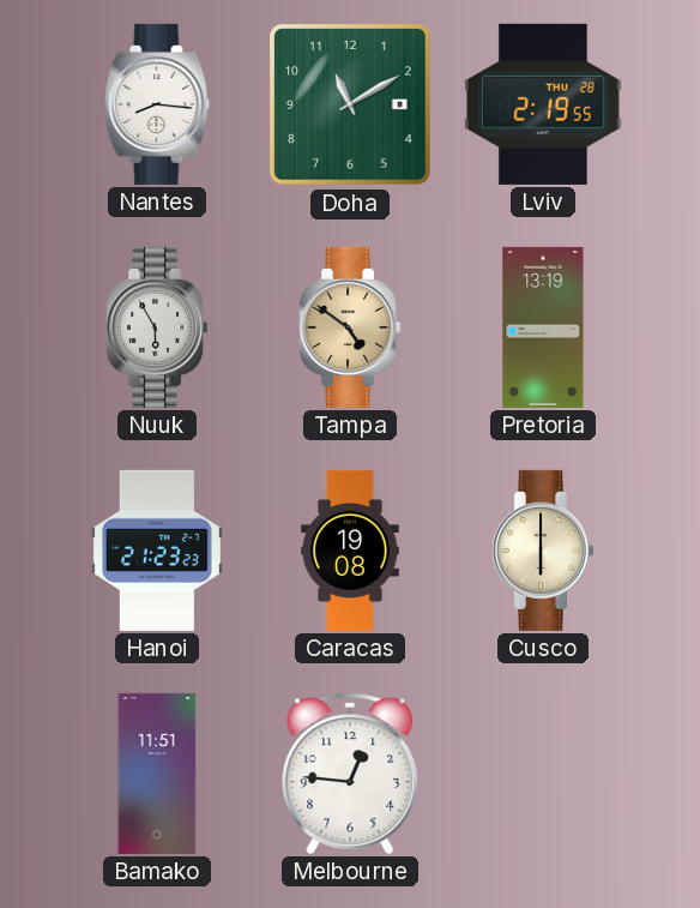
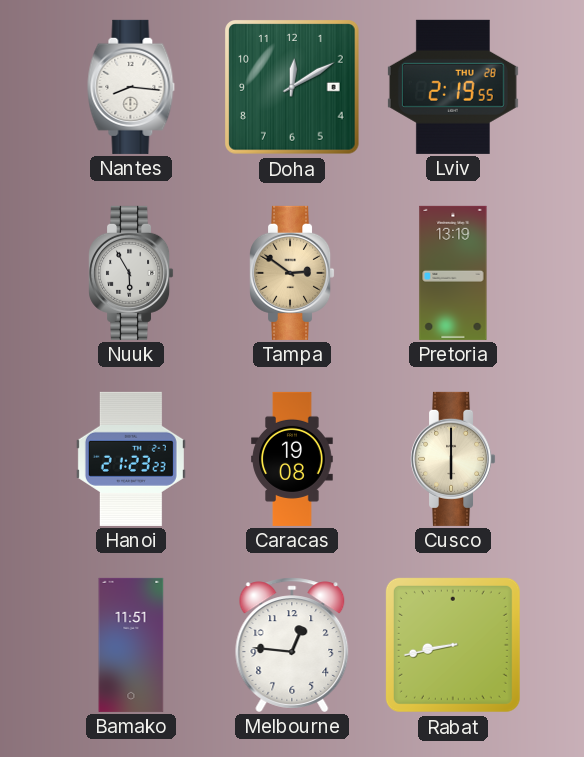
Doha: 11:10 -> 12:10 (293, 88)
Tampa: 4:51 -> 2:51 (292, 273)
Rabat: none -> 8:43 (453, 645)
